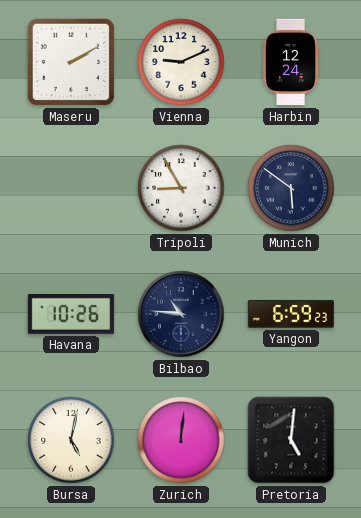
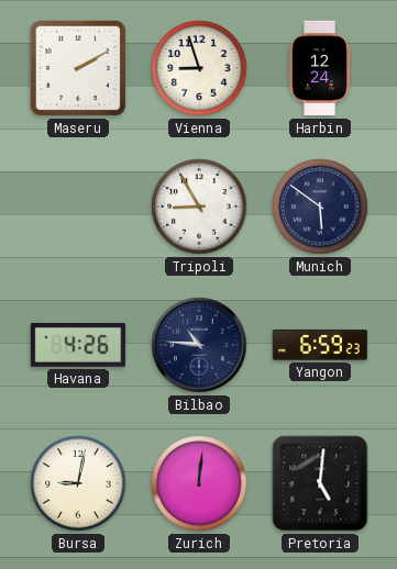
Vienna: 9:11 -> 8:57 (199, 68)
Havana: 10:26 -> 4:26 (77, 346)
Bursa: 5:02 -> 9:02 (78, 483)
